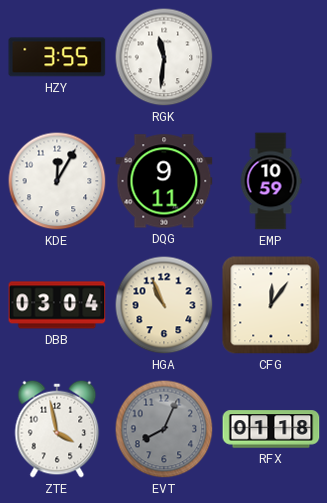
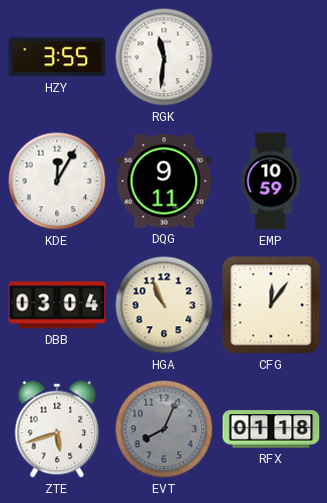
ZTE: 3:58 -> 5:42 (57, 429)
